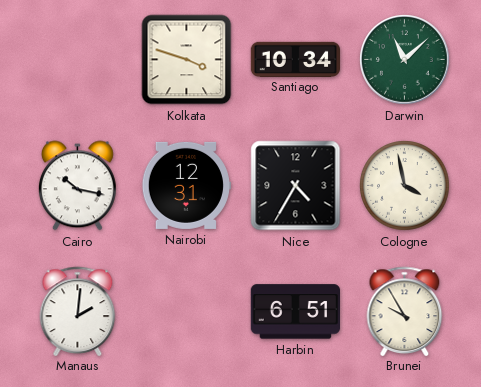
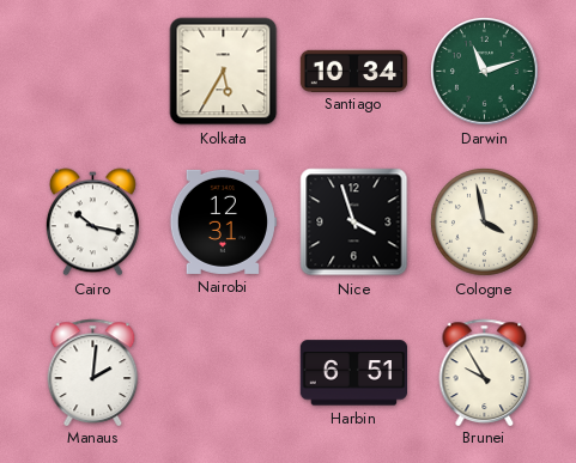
Kolkata: 3:48 -> 5:35 (224, 72)
Darwin: 11:08 -> 11:12 (485, 72)
Nice: 4:35 -> 3:57 (354, 223)
